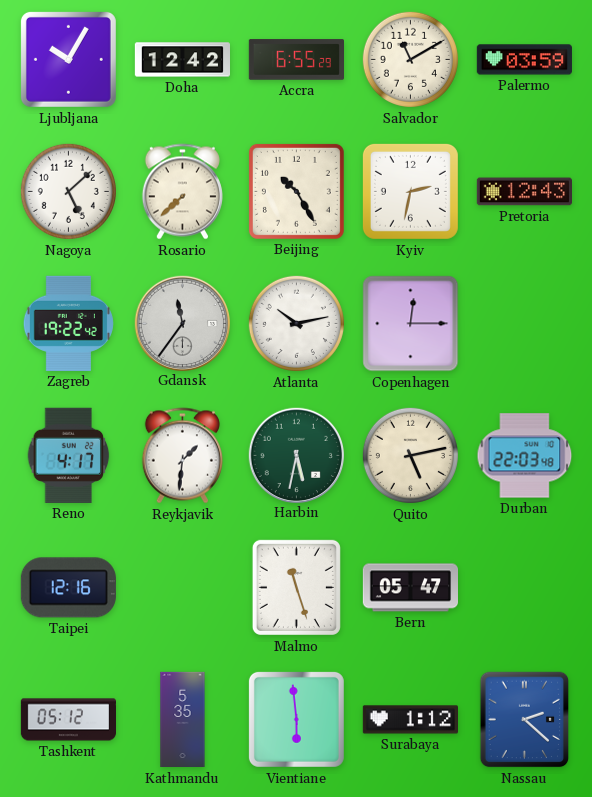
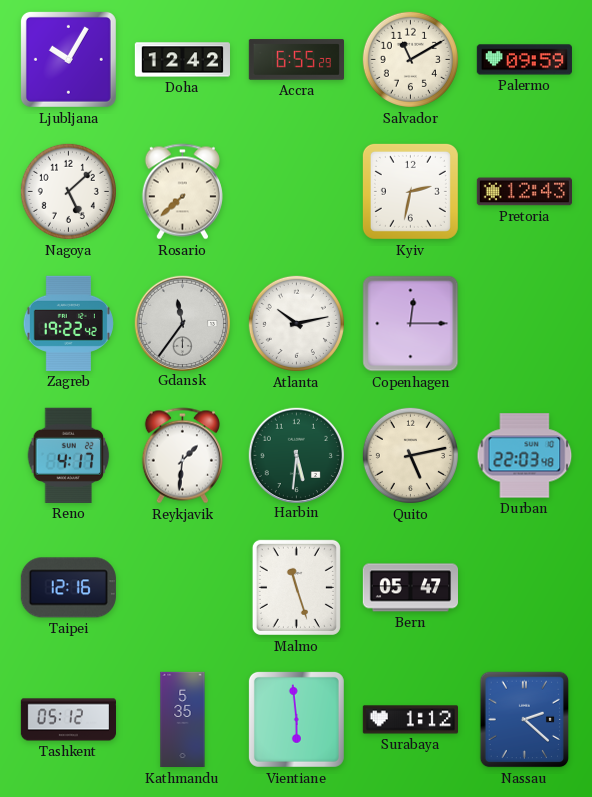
Palermo: 03:59 -> 09:59 (524, 60)
Beijing: 10:25 -> none (296, 191)
Harbin: 5:32 -> 5:31 (296, 455)
